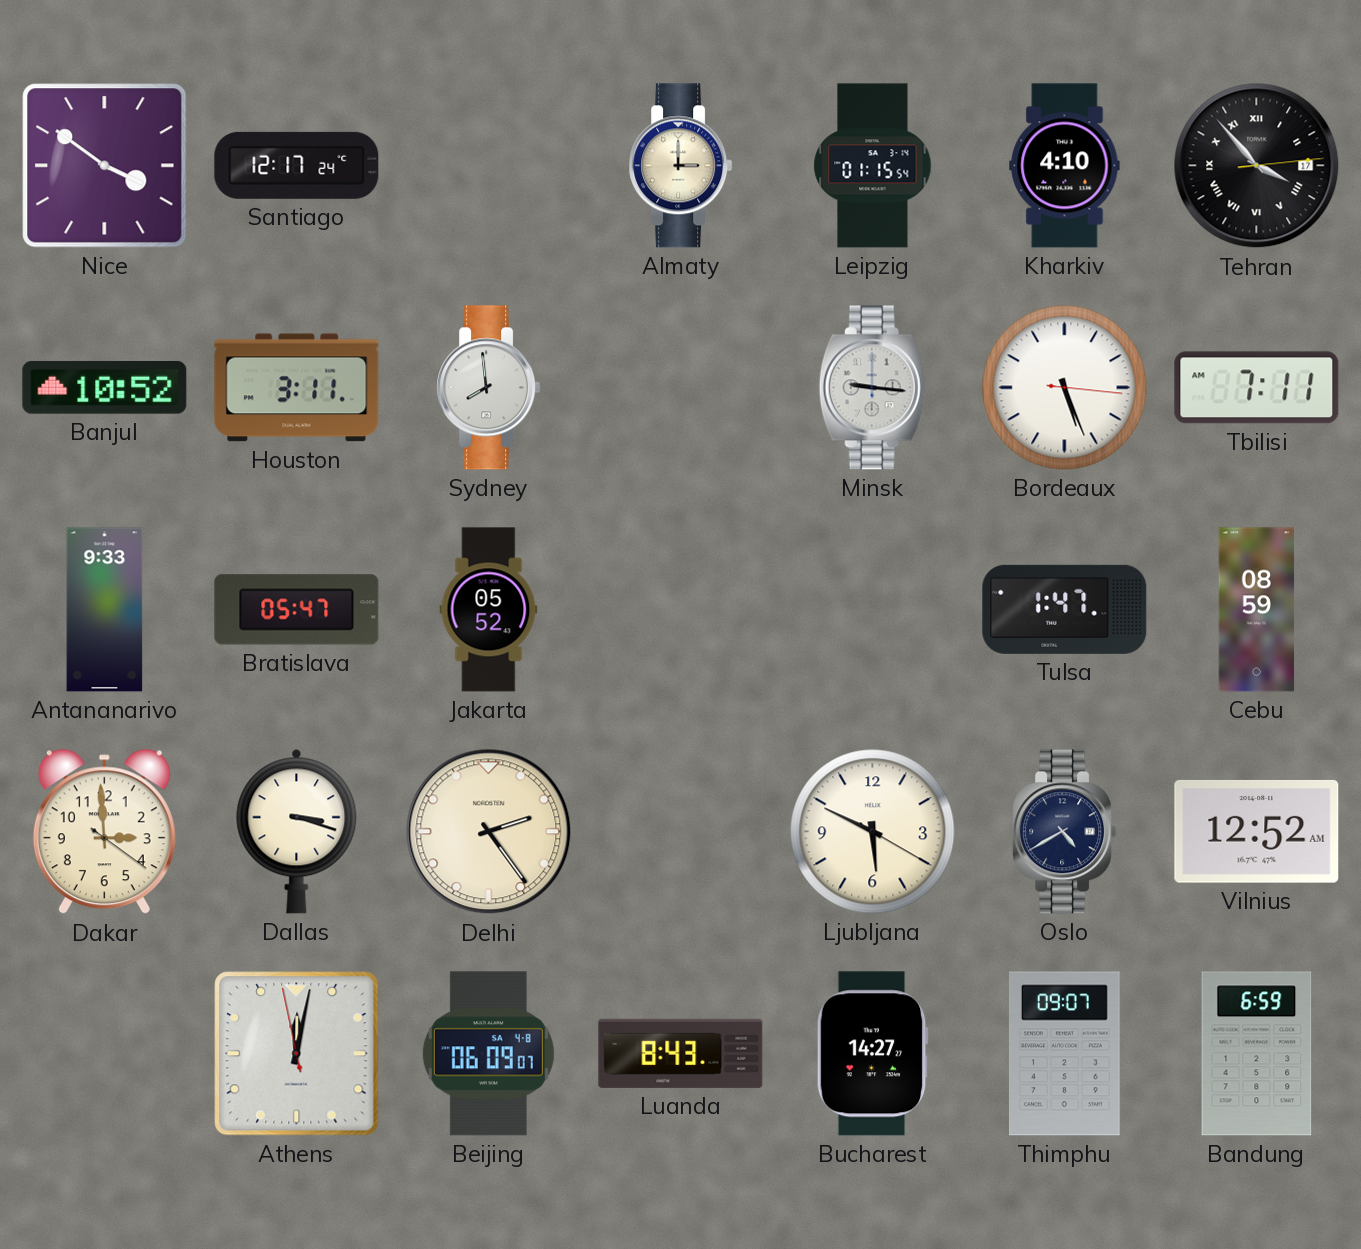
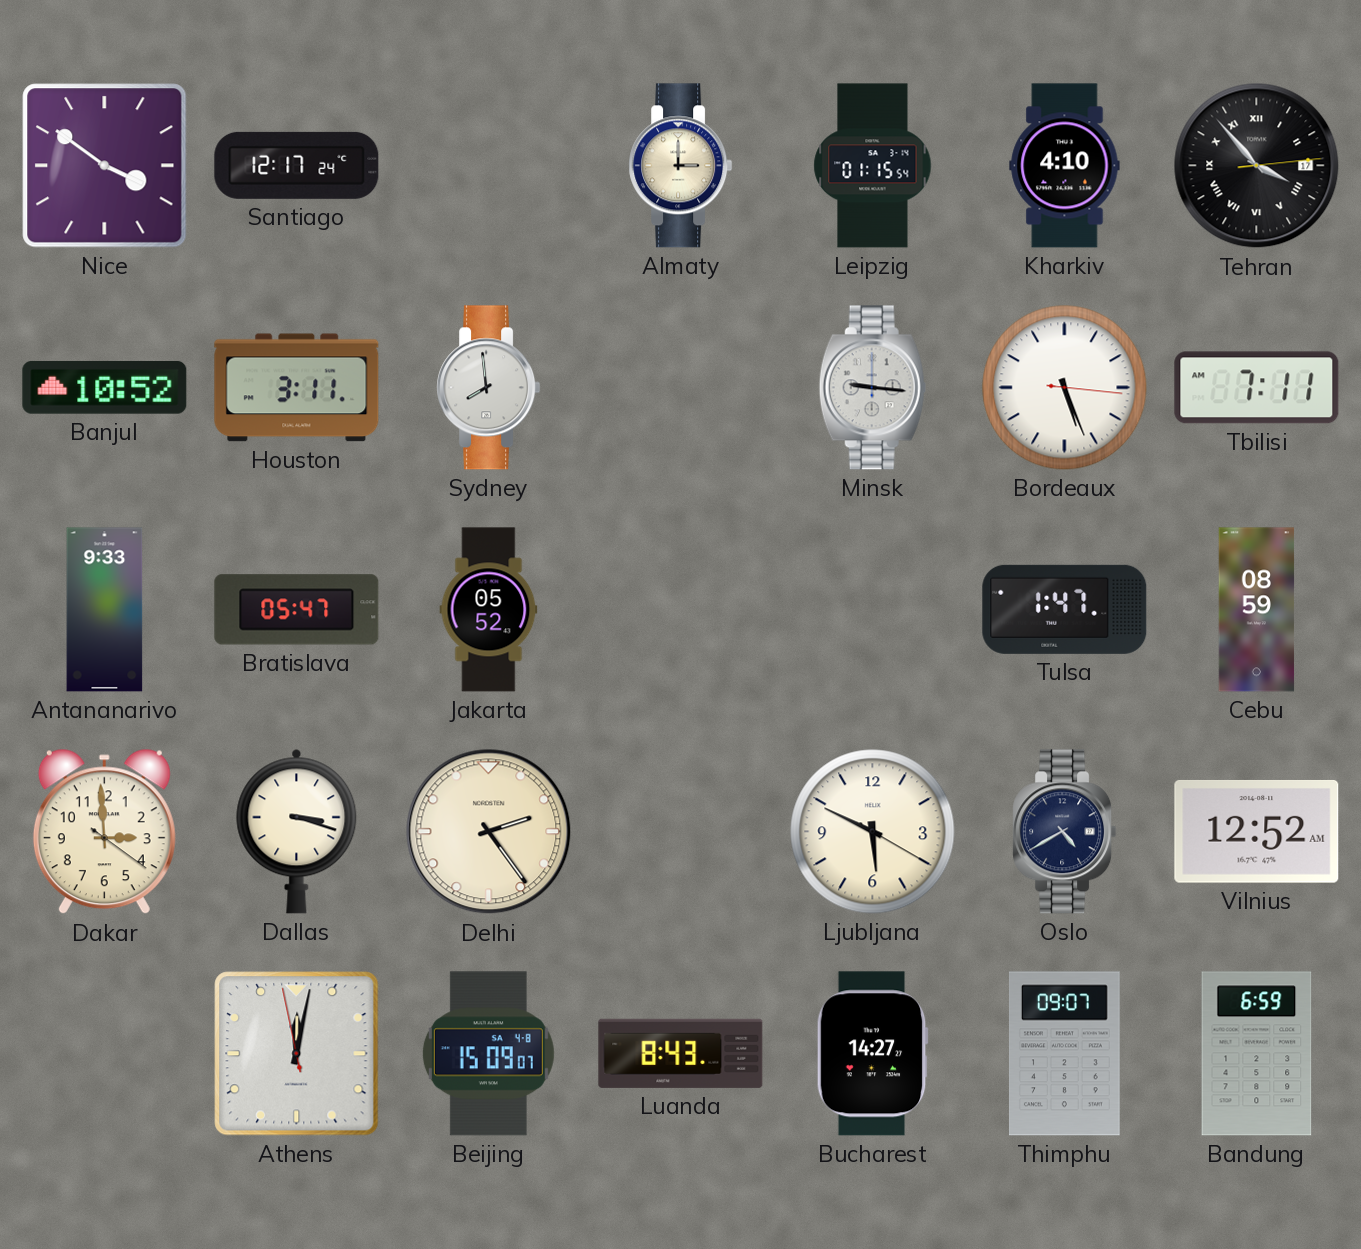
Beijing: 06:09 -> 15:09 (488, 1054)
